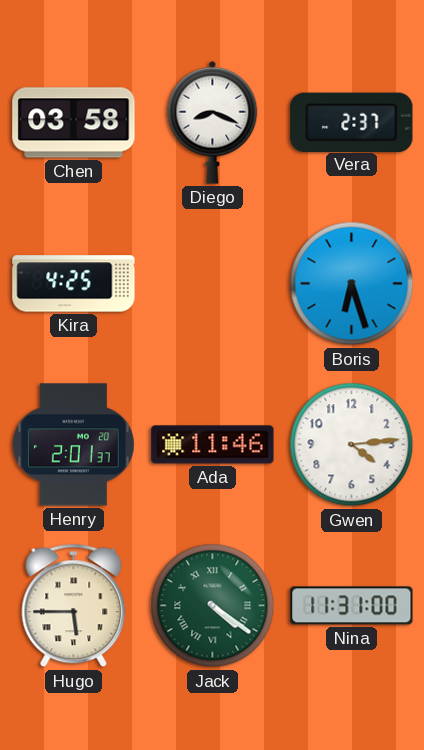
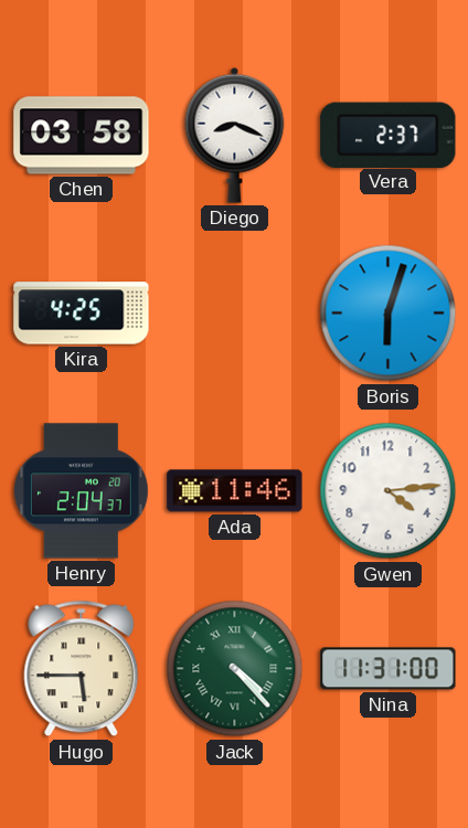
Boris: 6:27 -> 6:03 (389, 314)
Henry: 2:01 -> 2:04 (82, 491)
Jack: 4:21 -> 4:23 (235, 669)
